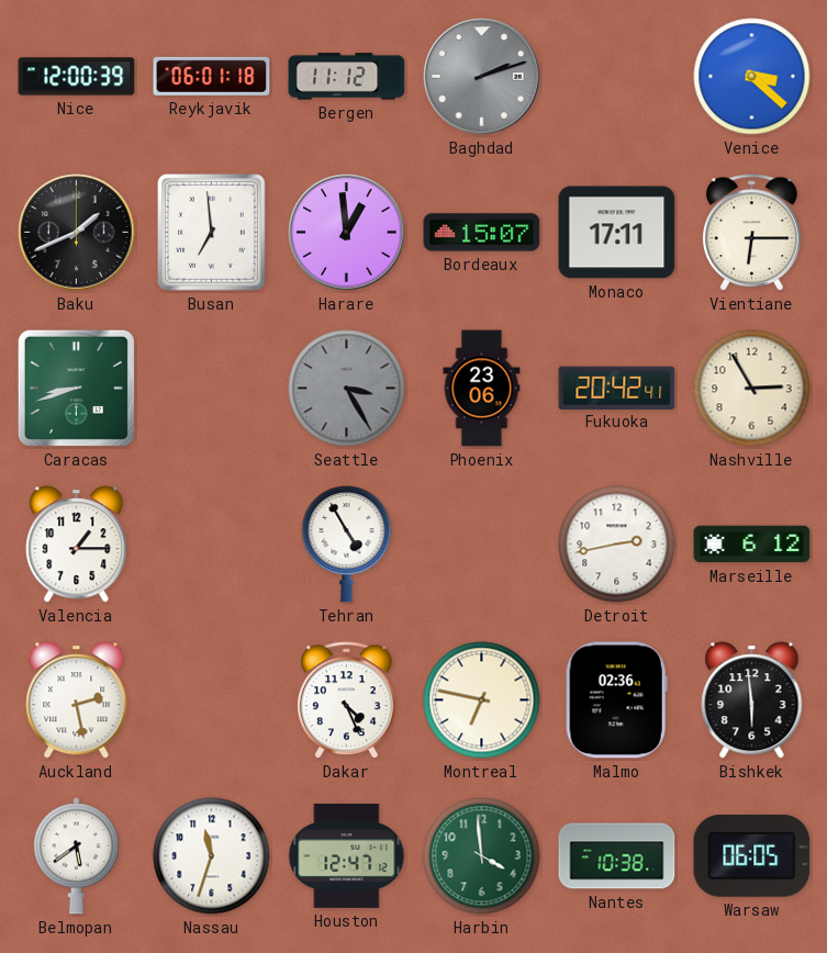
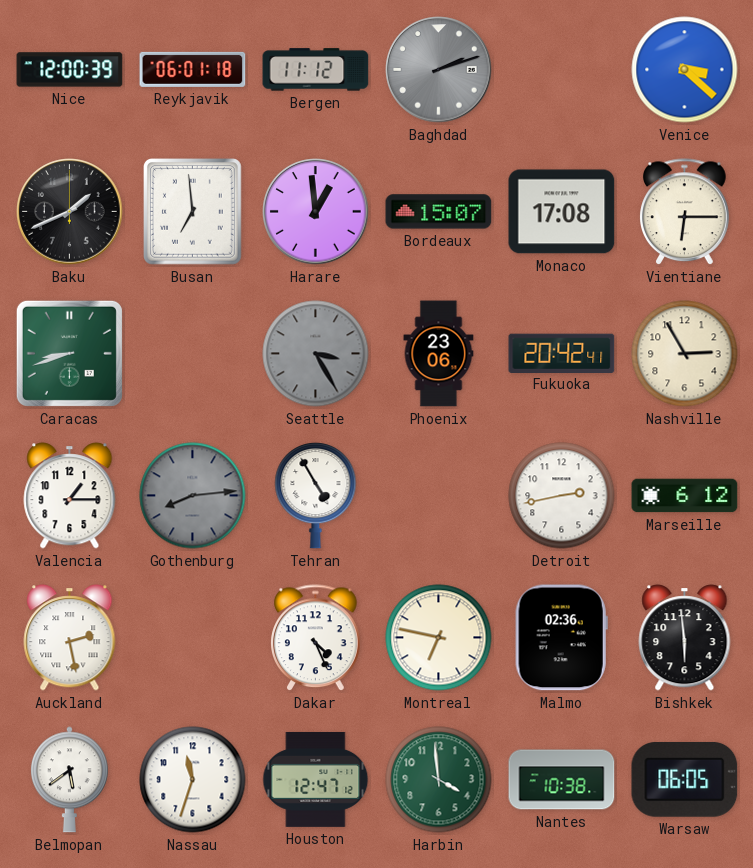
Monaco: 17:11 -> 17:08 (562, 212)
Gothenburg: none -> 8:14 (193, 496)
